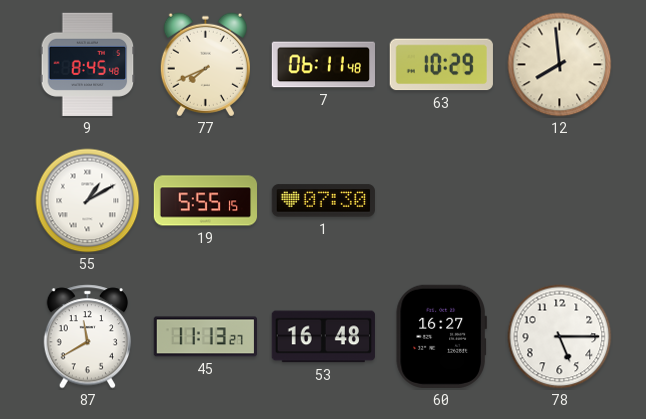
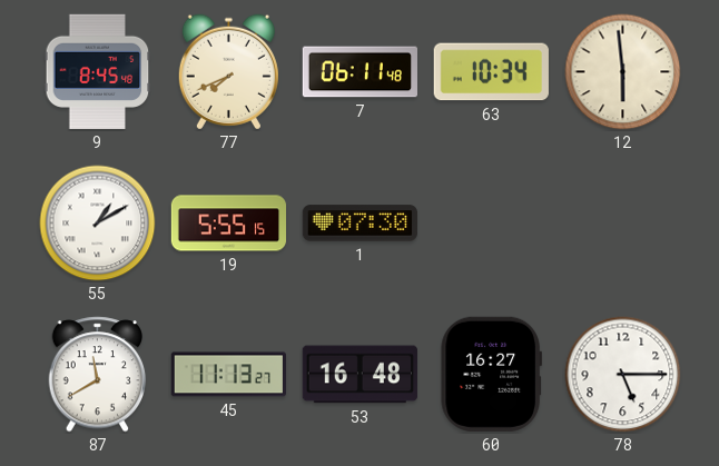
63: 10:29 -> 10:34 (491, 72)
12: 7:59 -> 5:59 (623, 72)
